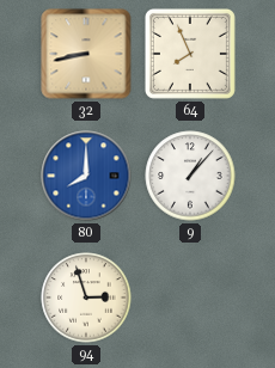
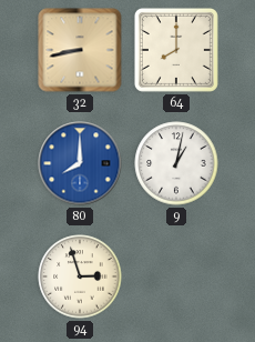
64: 7:56 -> 8:00 (176, 50)
9: 1:07 -> 1:02 (176, 163)
